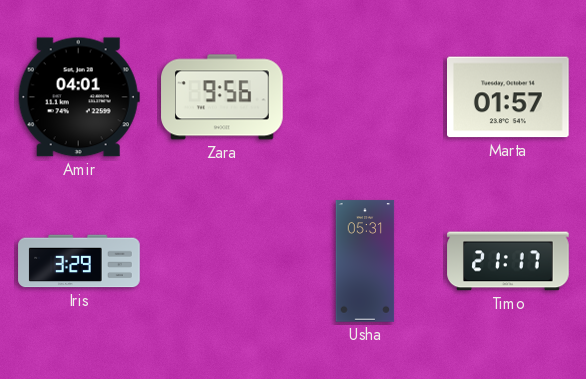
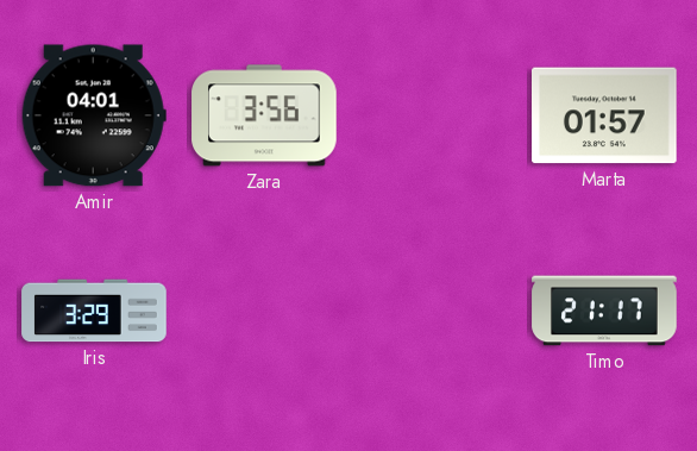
Zara: 9:56 -> 3:56 (264, 115)
Usha: 05:31 -> none (365, 261)
